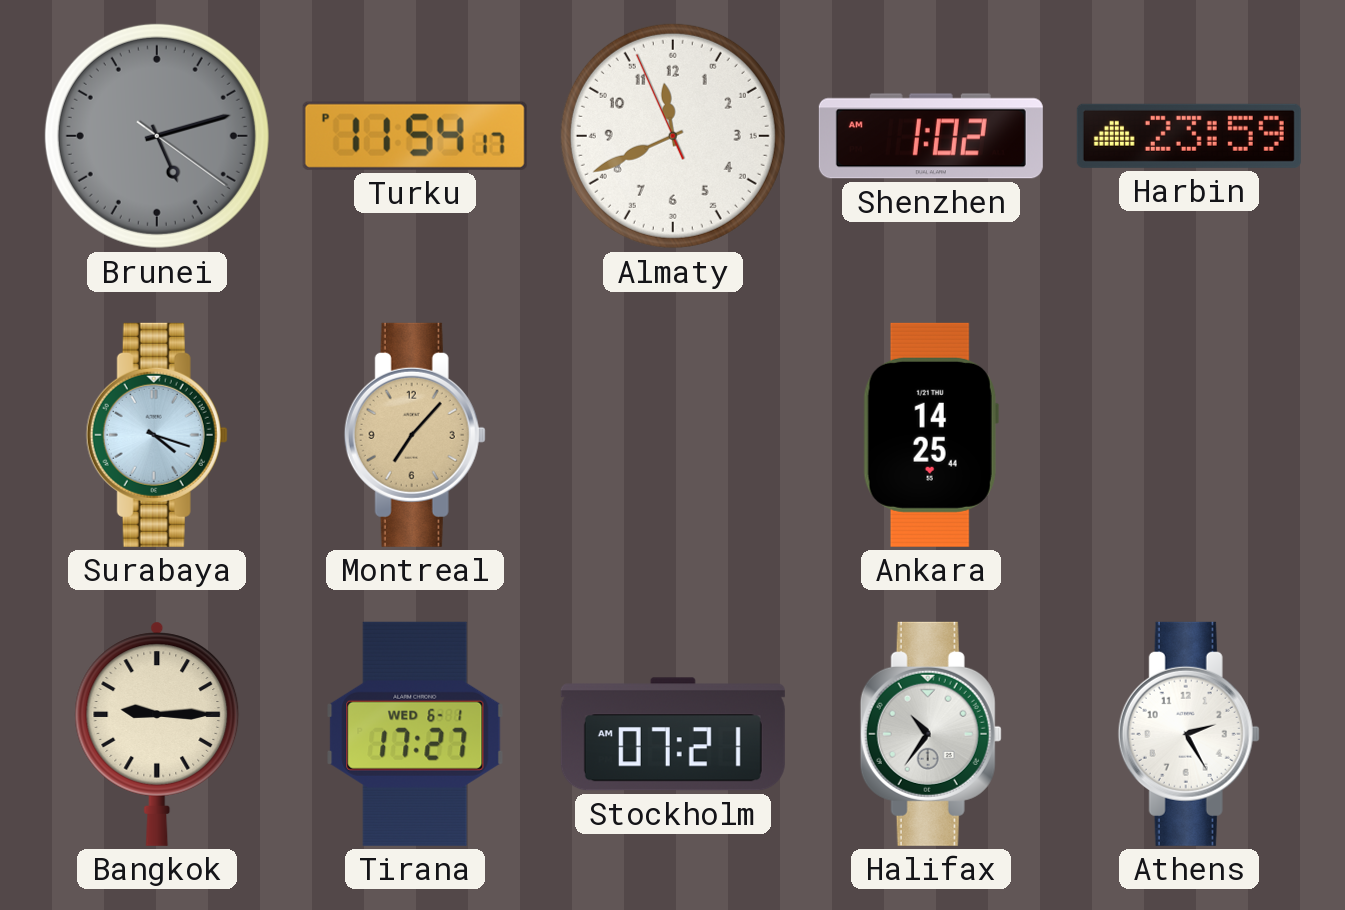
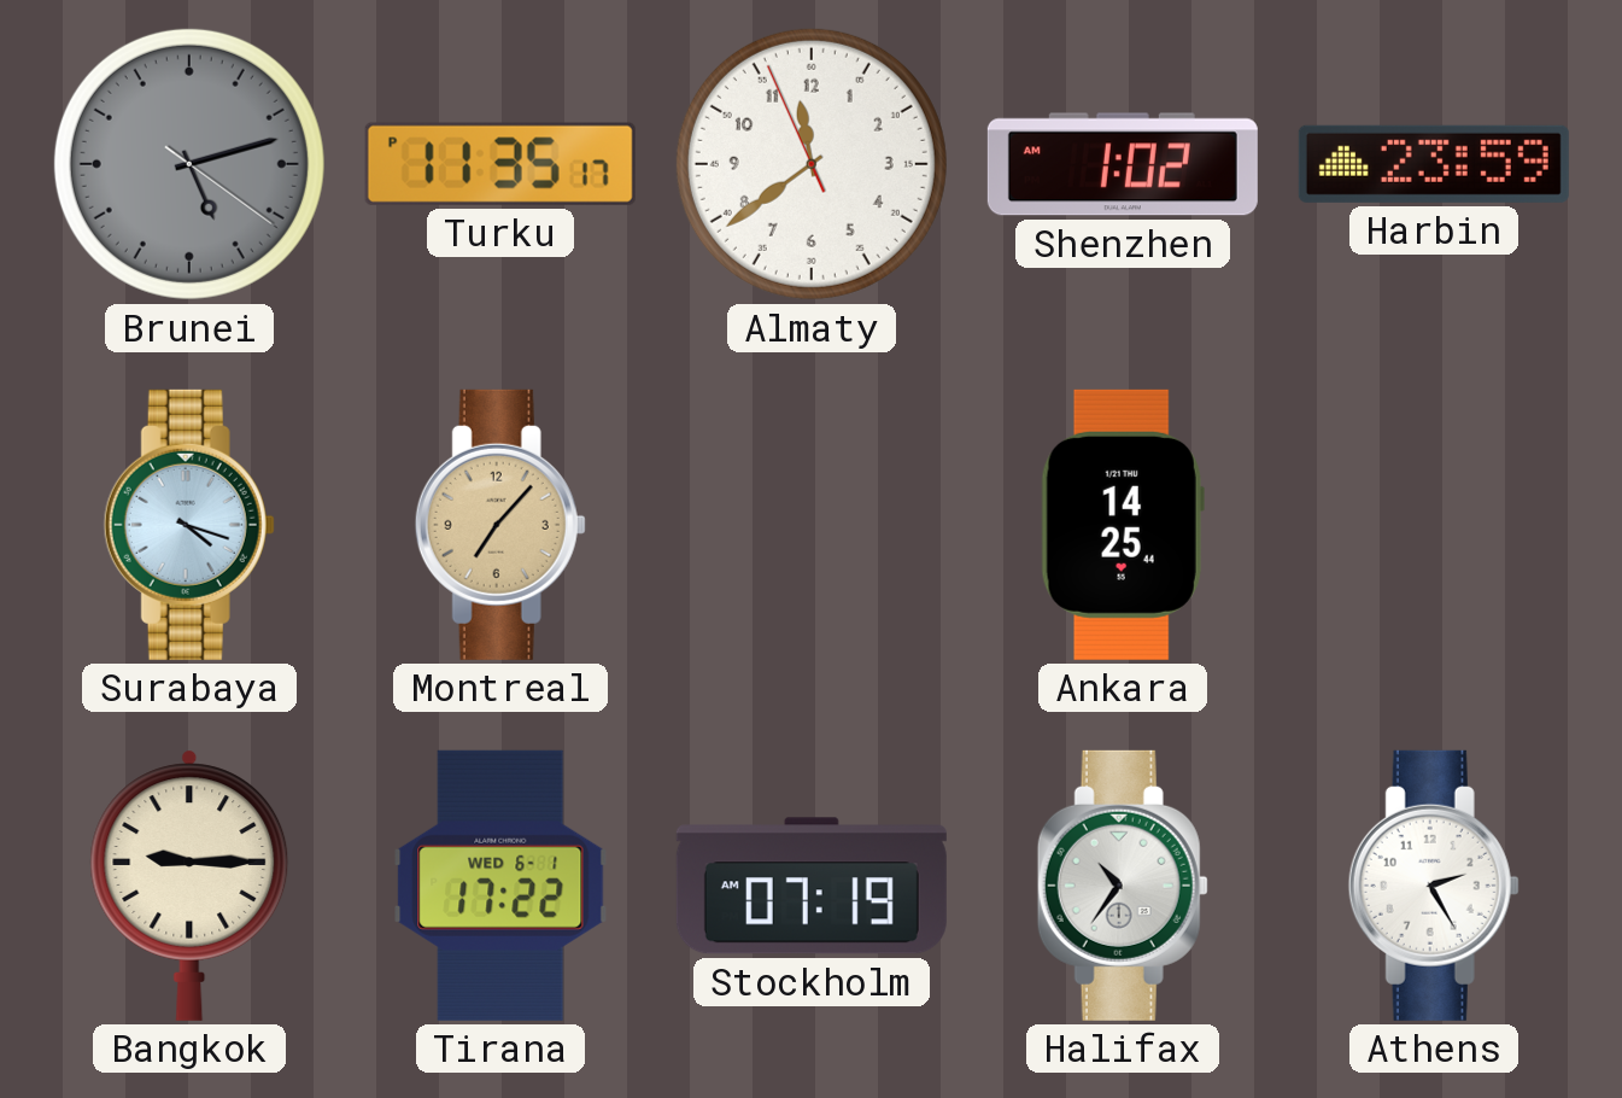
Turku: 11:54 -> 11:35 (500, 164)
Almaty: 11:40 -> 11:38 (812, 164)
Tirana: 17:27 -> 17:22 (500, 886)
Stockholm: 07:21 -> 07:19 (812, 886)
